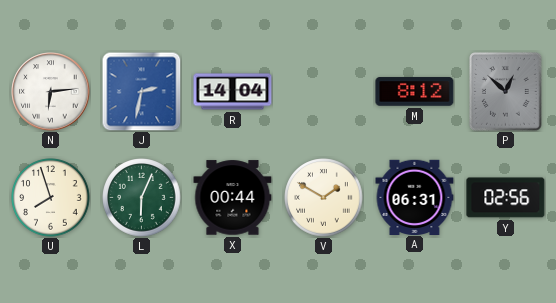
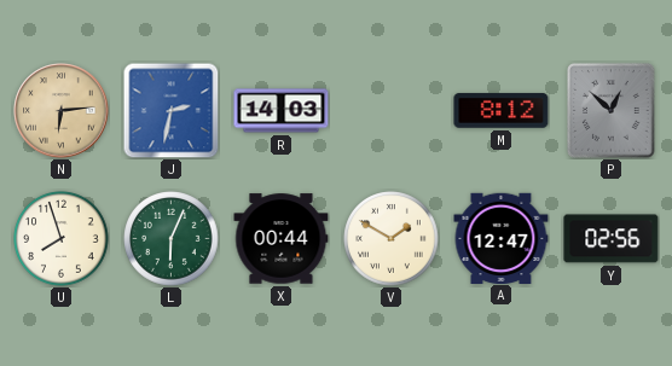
N dial: white -> champagne (62, 111)
R: 14:04 -> 14:03 (282, 111)
A: 06:31 -> 12:47 (502, 238)
